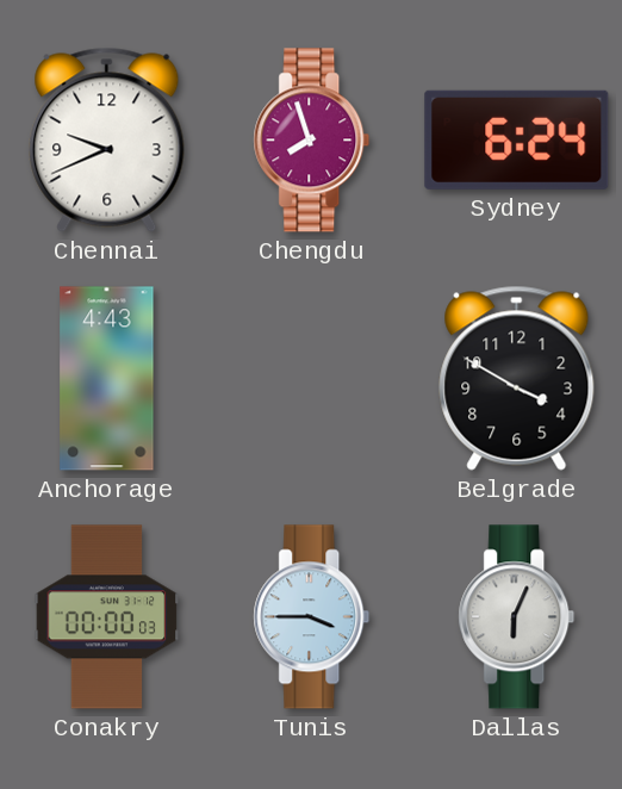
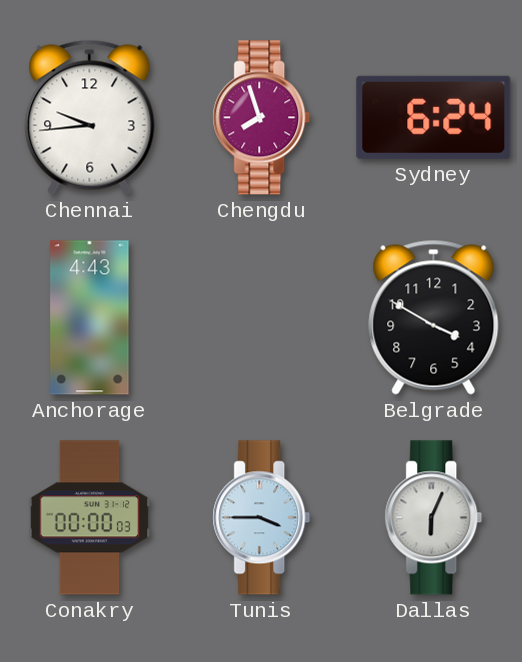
Chennai: 9:41 -> 9:44 (90, 117)
